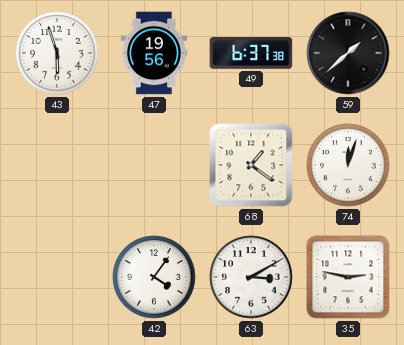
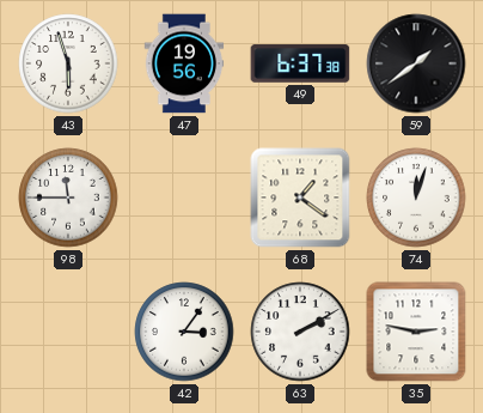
59: 1:38 -> 1:39 (416, 63)
98: none -> 11:45 (68, 198)
42: 4:06 -> 3:06 (184, 332)
63: 3:10 -> 2:10 (300, 332)
